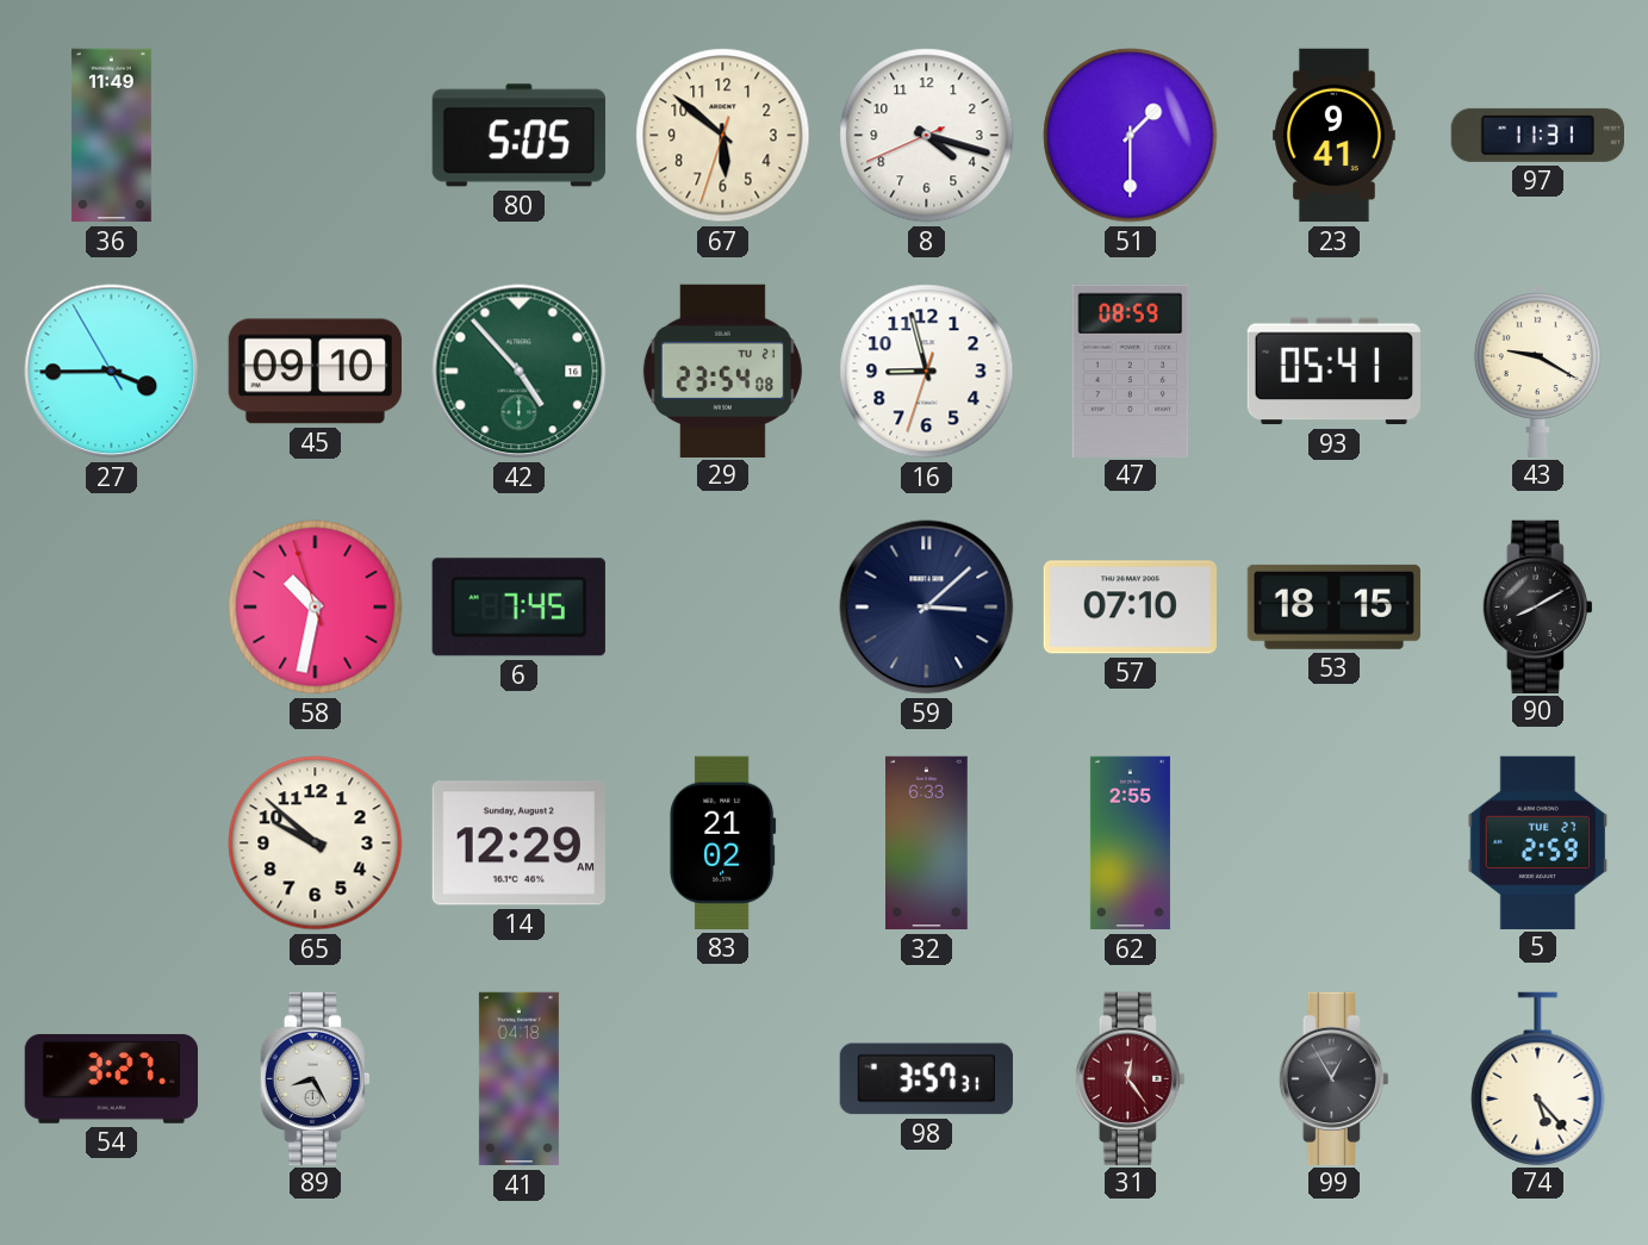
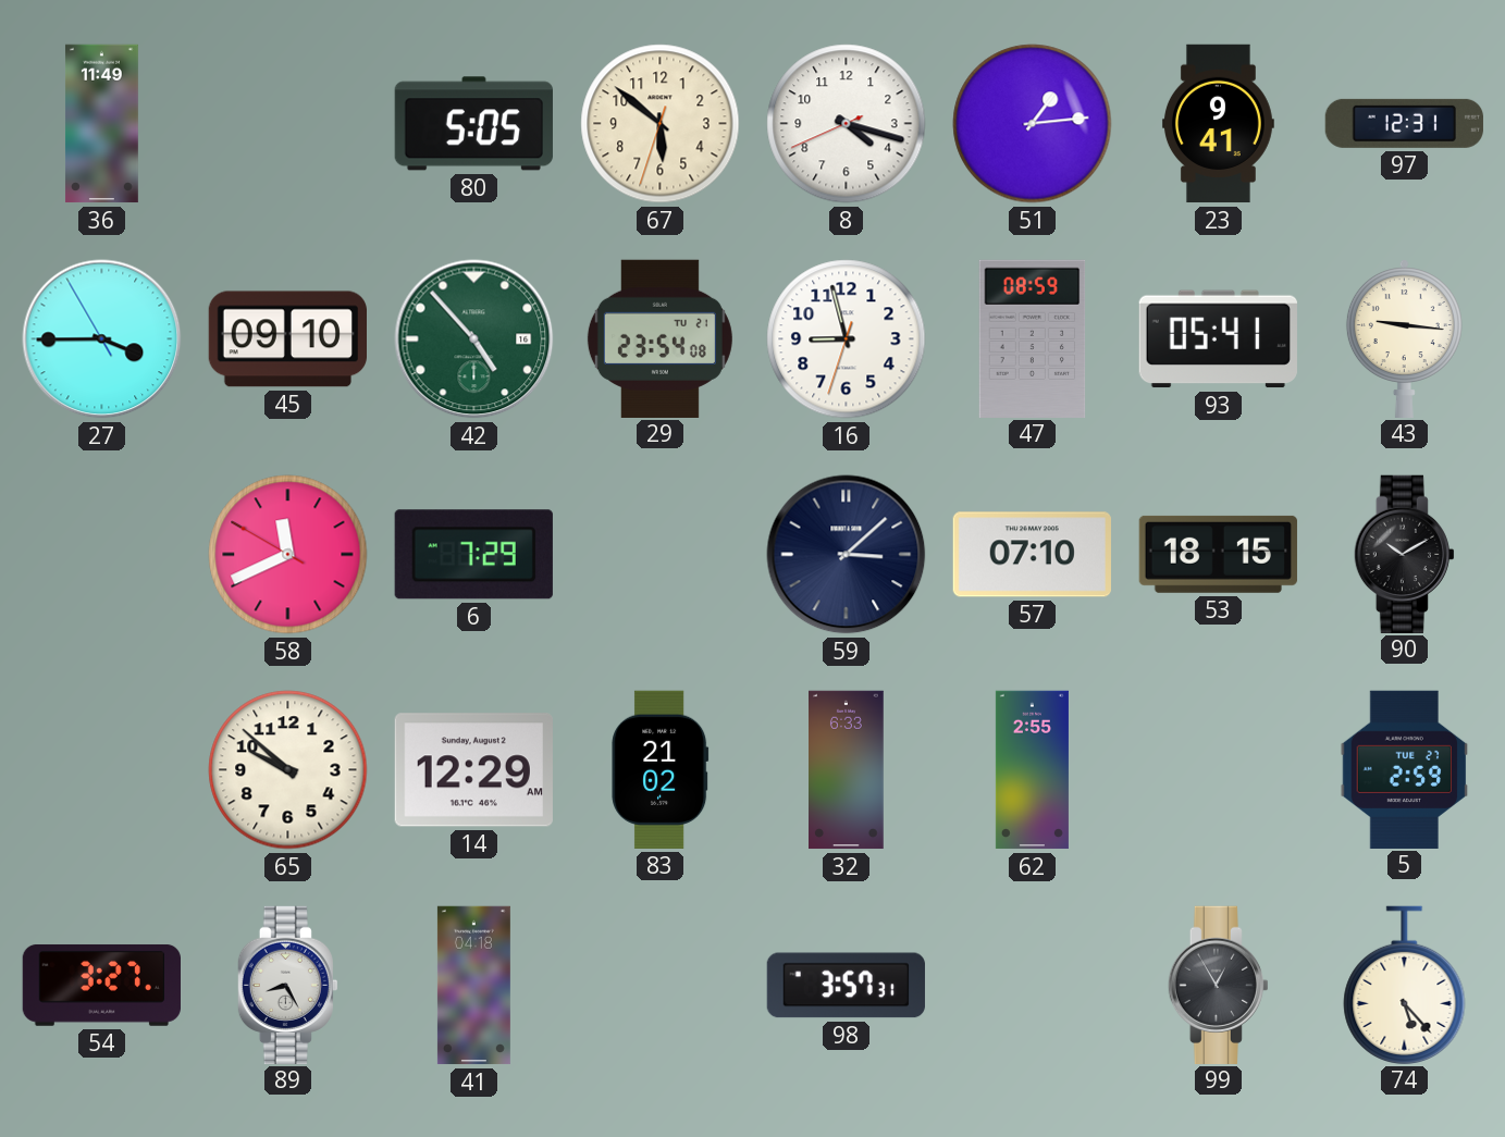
51: 1:30 -> 1:14 (1033, 124)
97: 11:31 -> 12:31 (1404, 123)
43: 9:20 -> 9:16 (1404, 338)
58: 10:31 -> 11:40 (288, 555)
6: 7:45 -> 7:29 (473, 555)
90: 8:10 -> 10:10 (1404, 554)
31: 12:24 -> none (1130, 1078)
